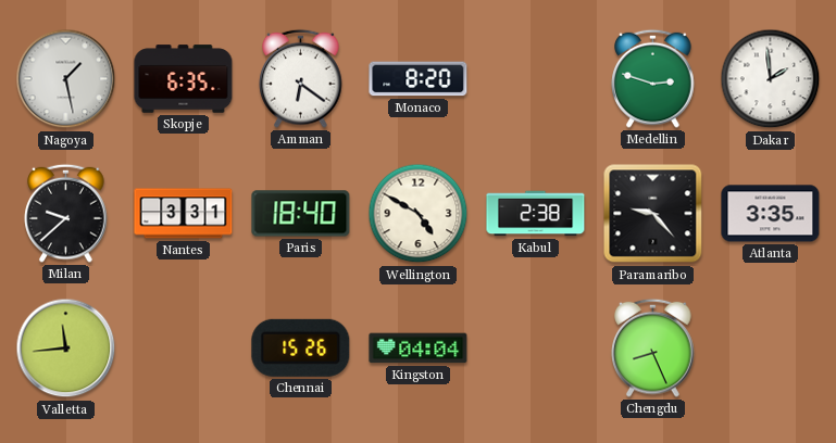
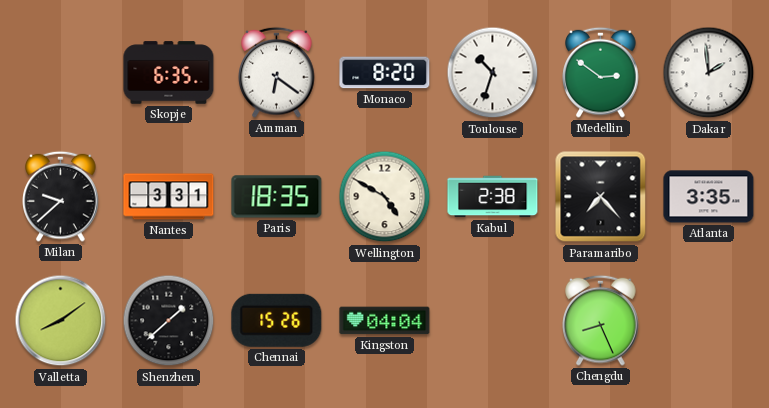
Nagoya: 1:28 -> none (66, 79)
Toulouse: none -> 10:33 (493, 73)
Medellin: 2:48 -> 2:51 (601, 72)
Paris: 18:40 -> 18:35 (277, 197)
Paramaribo: 9:23 -> 7:23 (601, 197)
Valletta: 11:44 -> 8:09 (61, 321)
Shenzhen: none -> 1:38 (169, 321)
